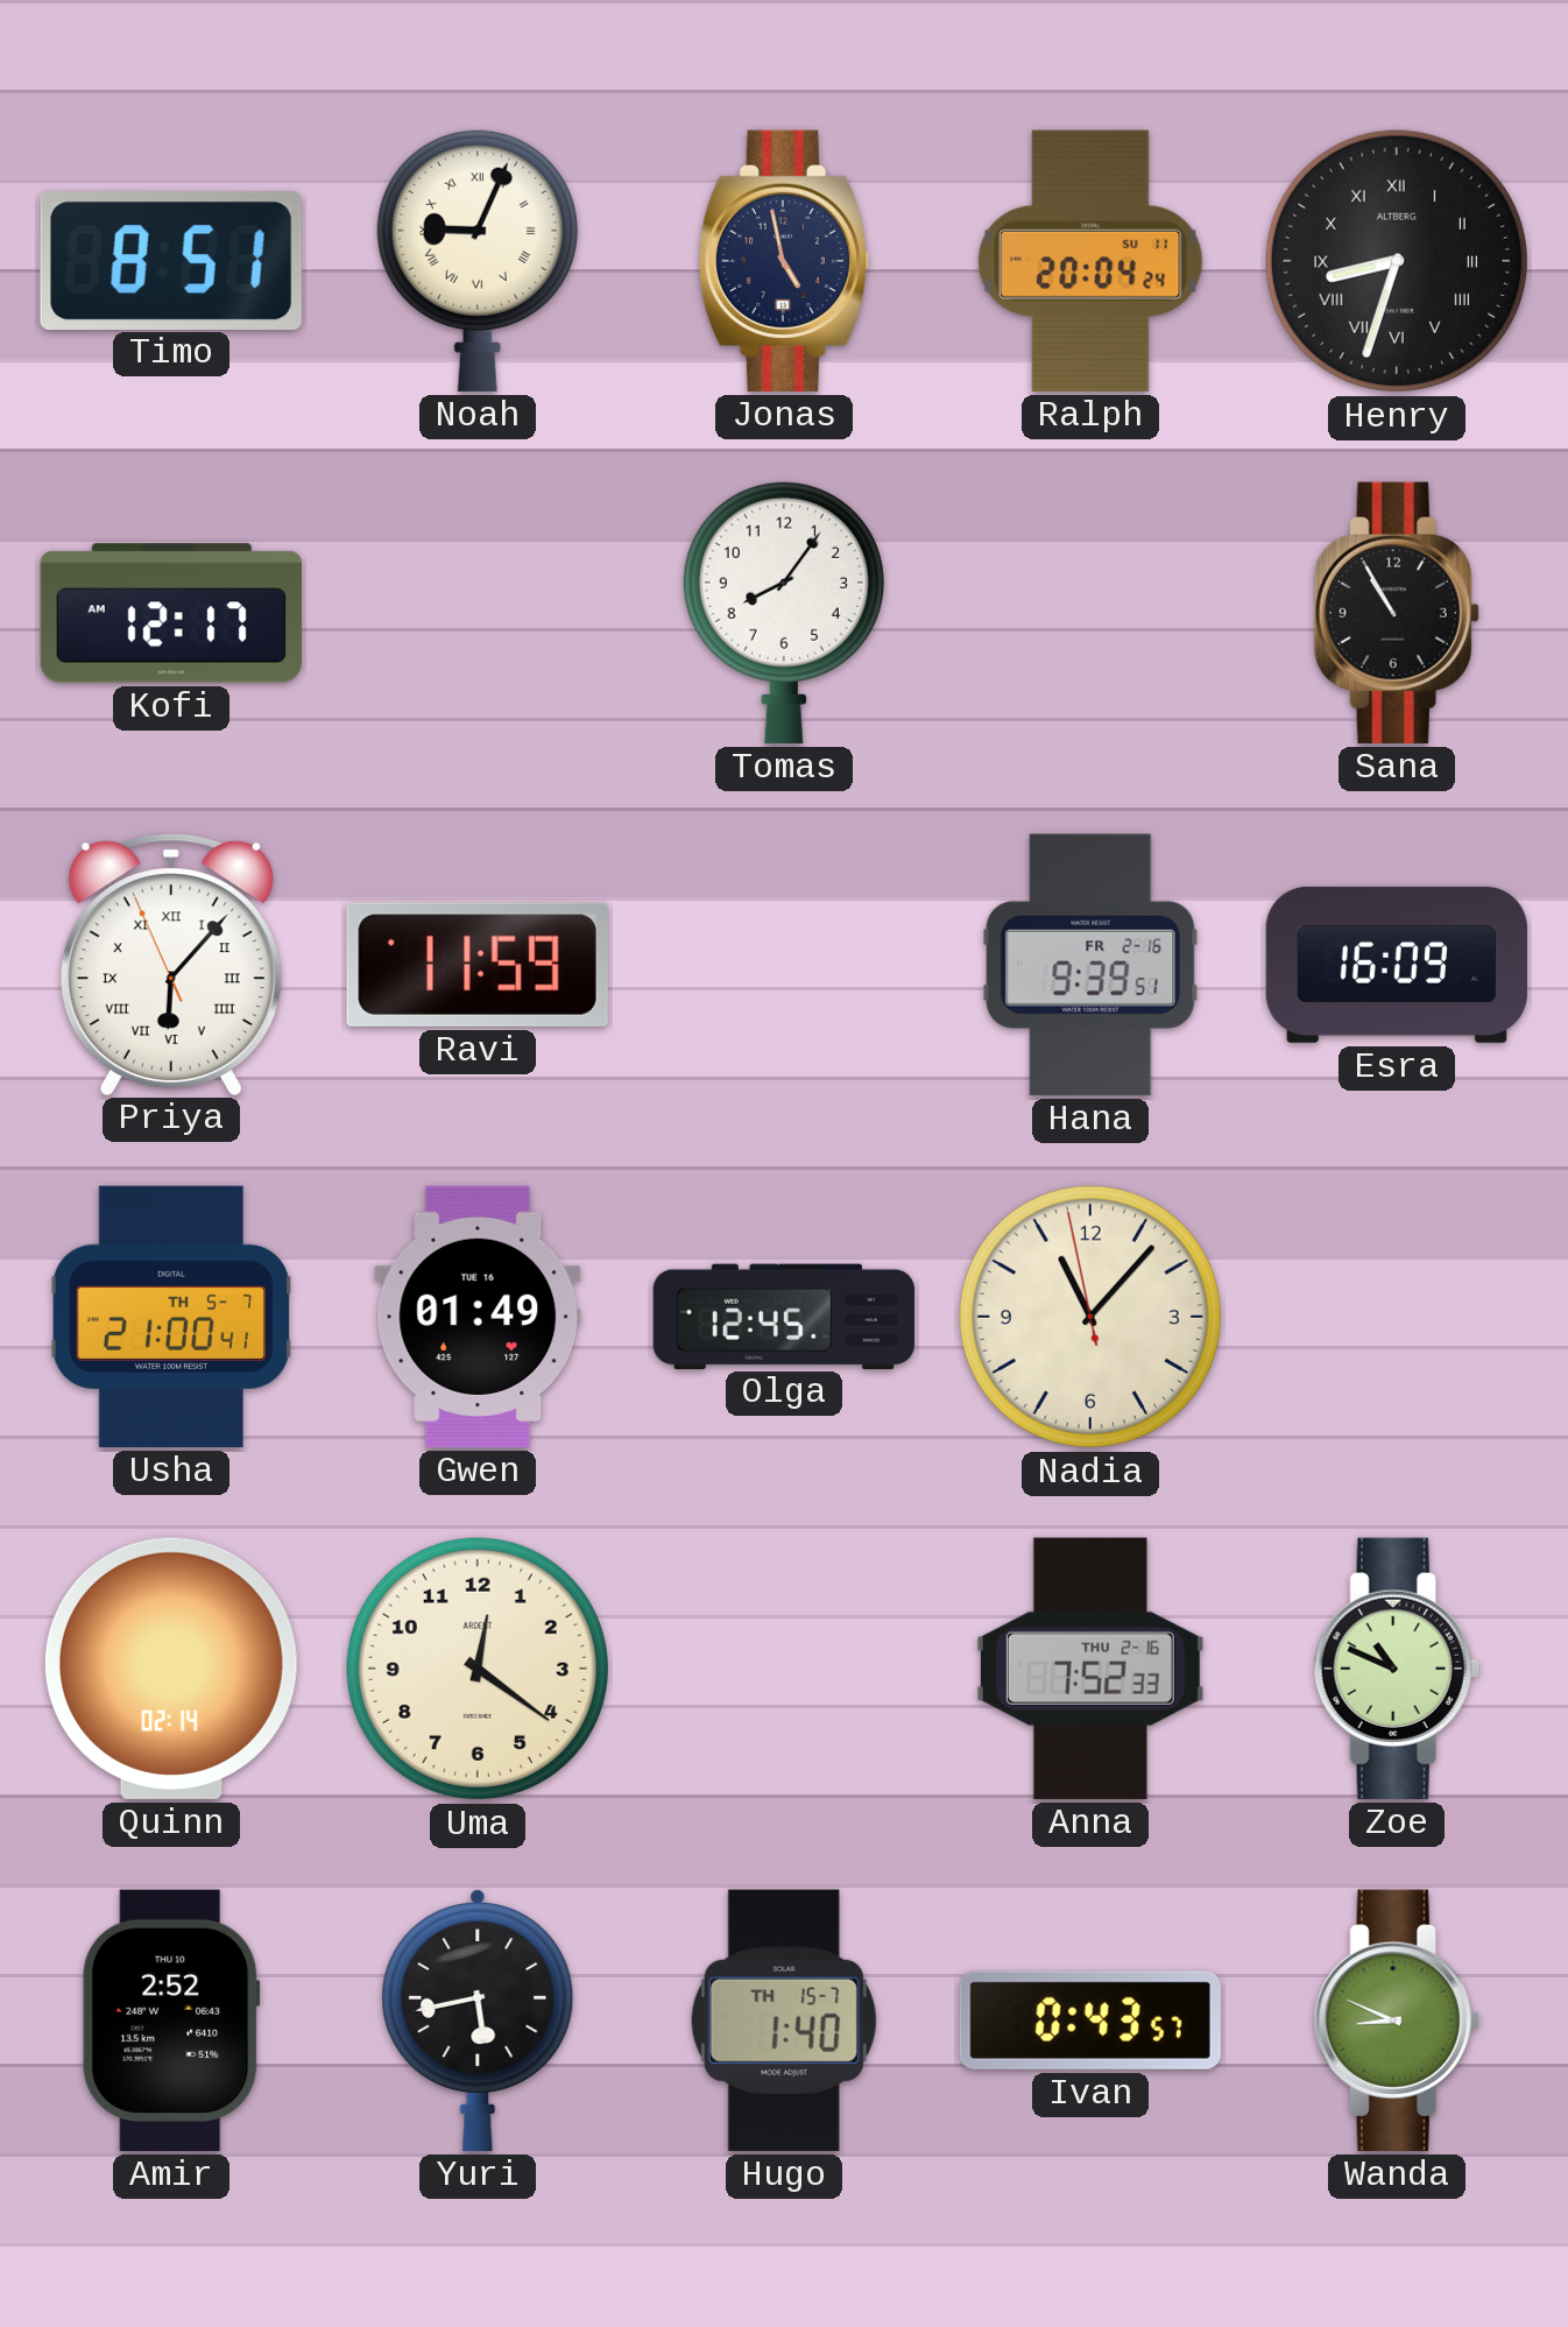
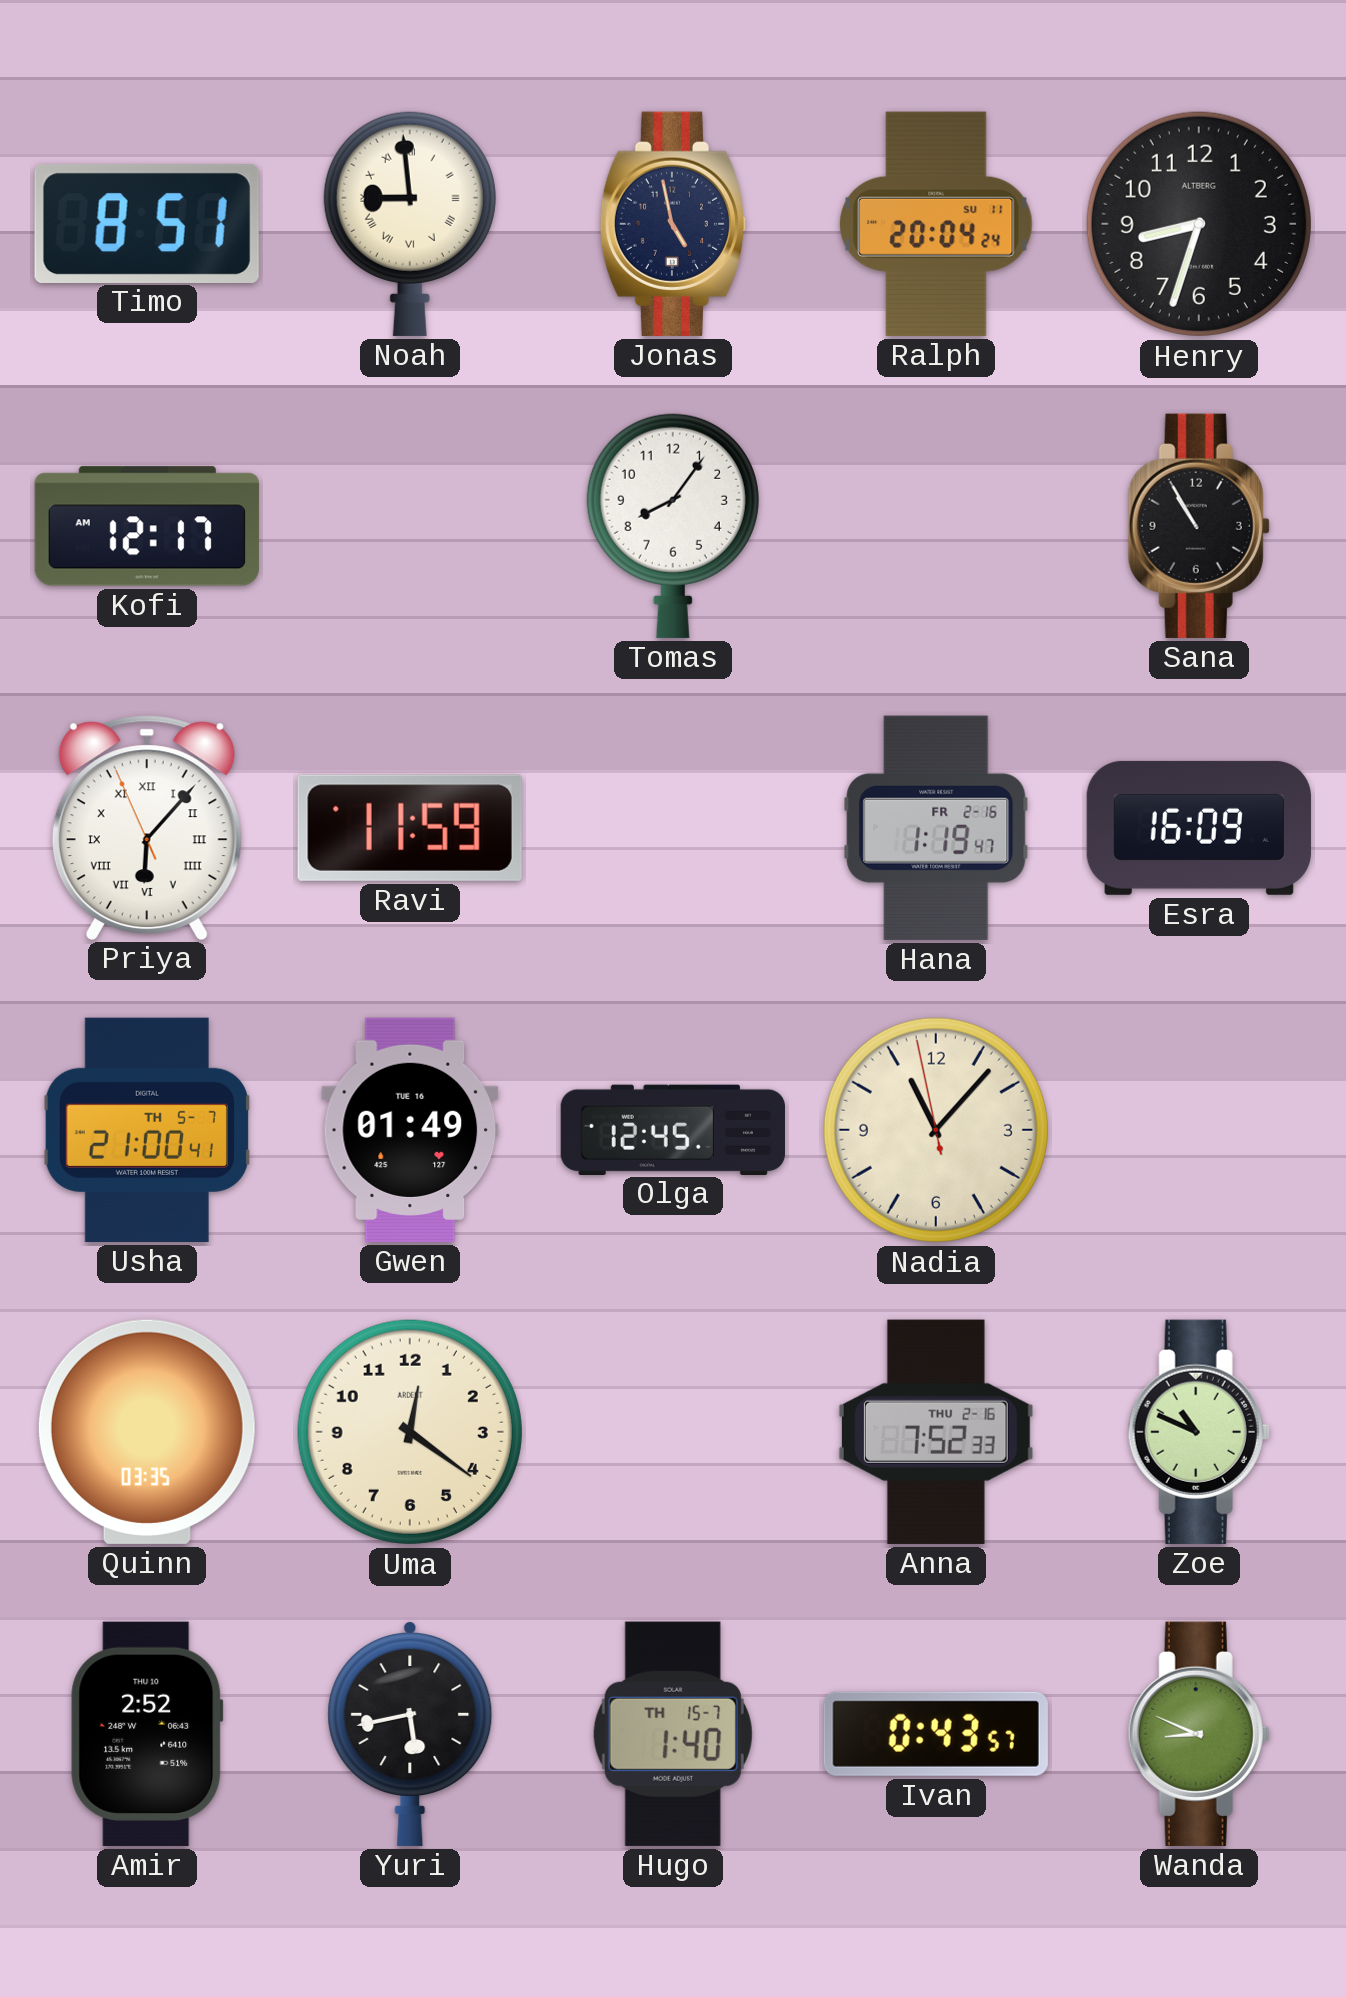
Noah: 9:04 -> 8:59 (410, 223)
Henry numerals: Roman -> Arabic (1199, 224)
Hana: 9:39 -> 1:19 (936, 828)
Quinn: 02:14 -> 03:35 (147, 1432)
